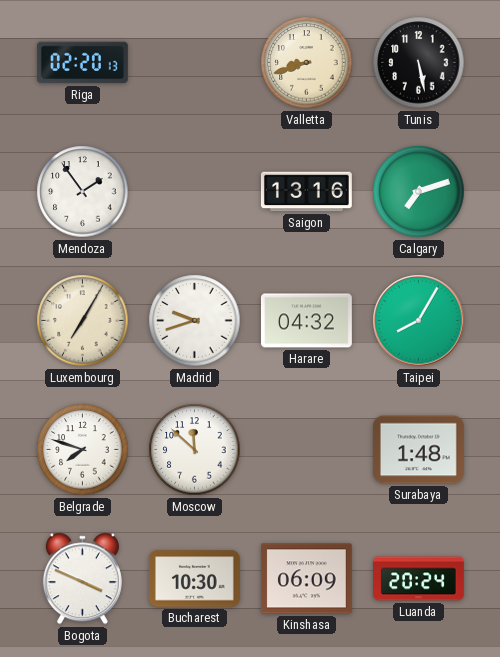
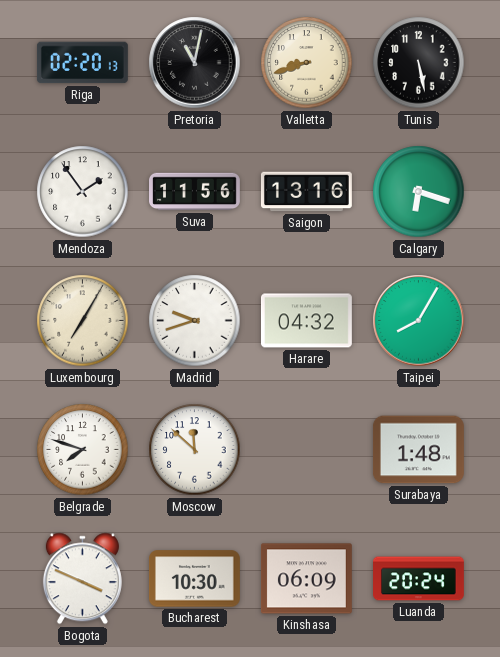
Pretoria: none -> 11:02 (195, 63)
Suva: none -> 11:56 (195, 192)
Calgary: 7:12 -> 6:18 (419, 192)
